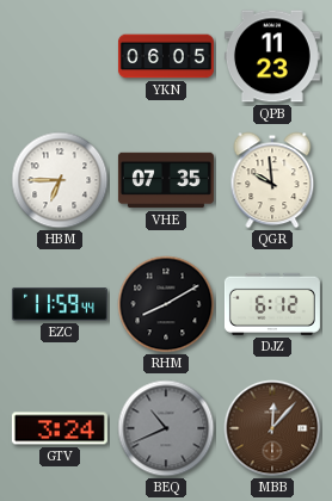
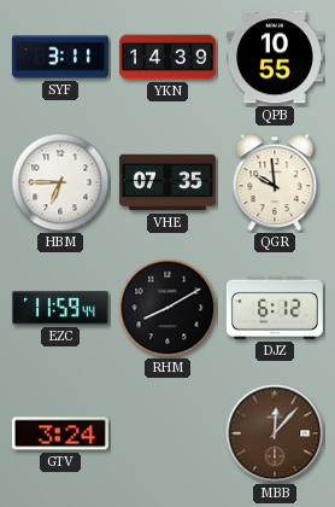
SYF: none -> 3:11 (60, 57)
YKN: 06:05 -> 14:39 (167, 57)
QPB: 11:23 -> 10:55 (275, 57)
BEQ: 10:41 -> none (166, 428)
